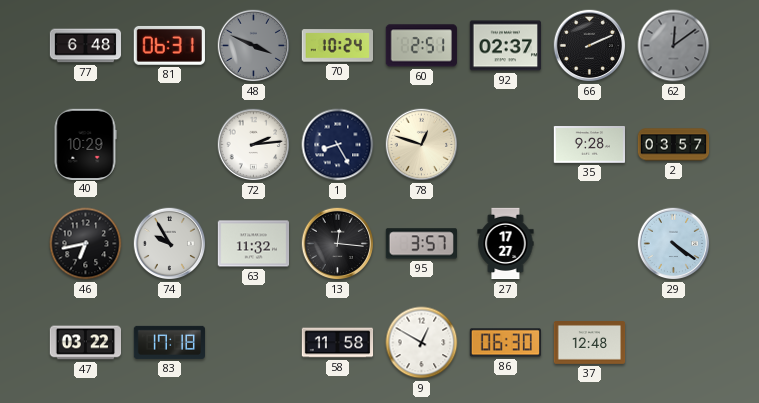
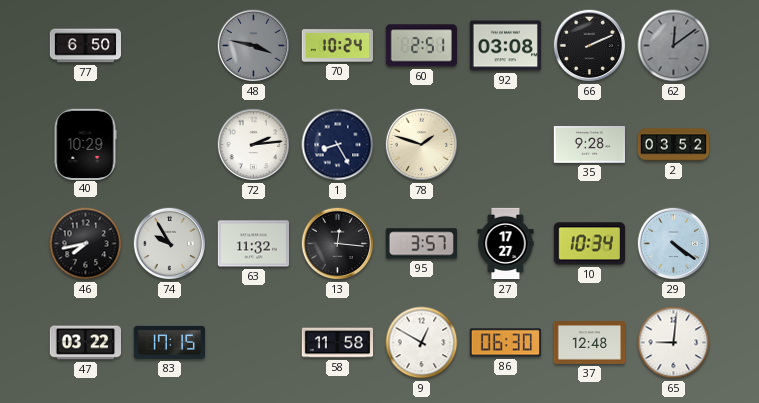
77: 6:48 -> 6:50 (86, 46)
81: 06:31 -> none (169, 45)
48: 3:49 -> 3:47 (254, 46)
92: 02:37 -> 03:08 (505, 46)
78: 12:48 -> 1:48 (422, 145)
2: 03:57 -> 03:52 (674, 145)
46: 6:43 -> 7:43 (86, 244)
10: none -> 10:34 (589, 244)
83: 17:18 -> 17:15 (169, 342)
65: none -> 9:01 (674, 343)
